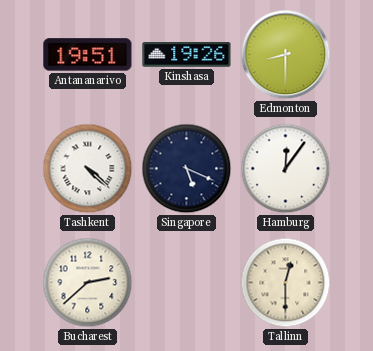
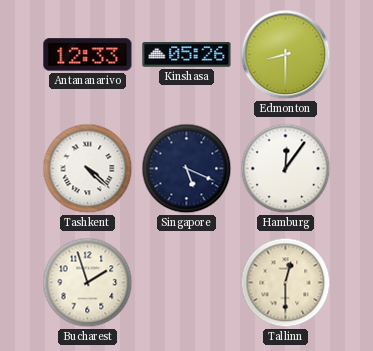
Antananarivo: 19:51 -> 12:33 (88, 55)
Kinshasa: 19:26 -> 05:26 (187, 55)
Bucharest: 2:38 -> 1:57 (88, 283)
